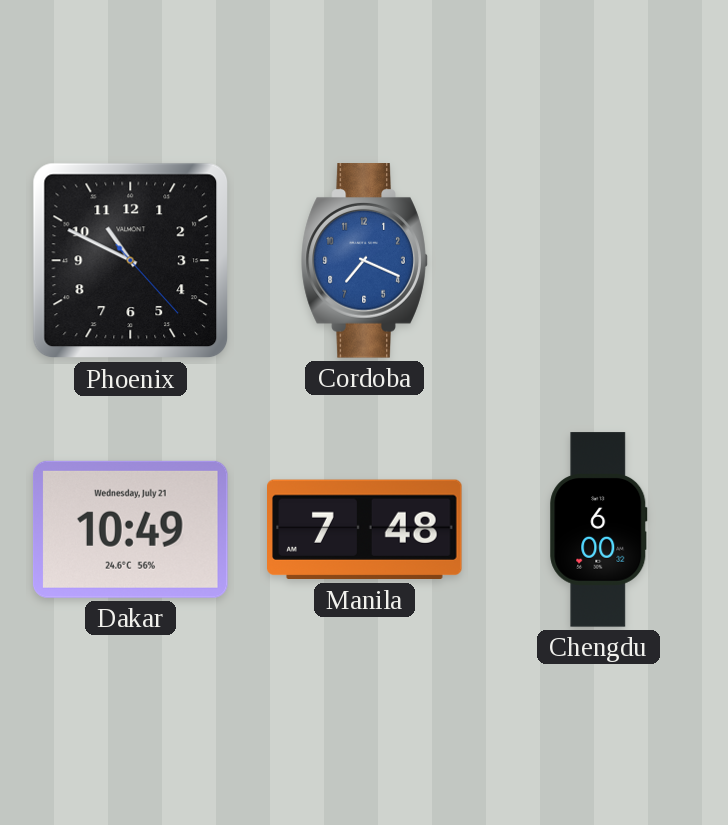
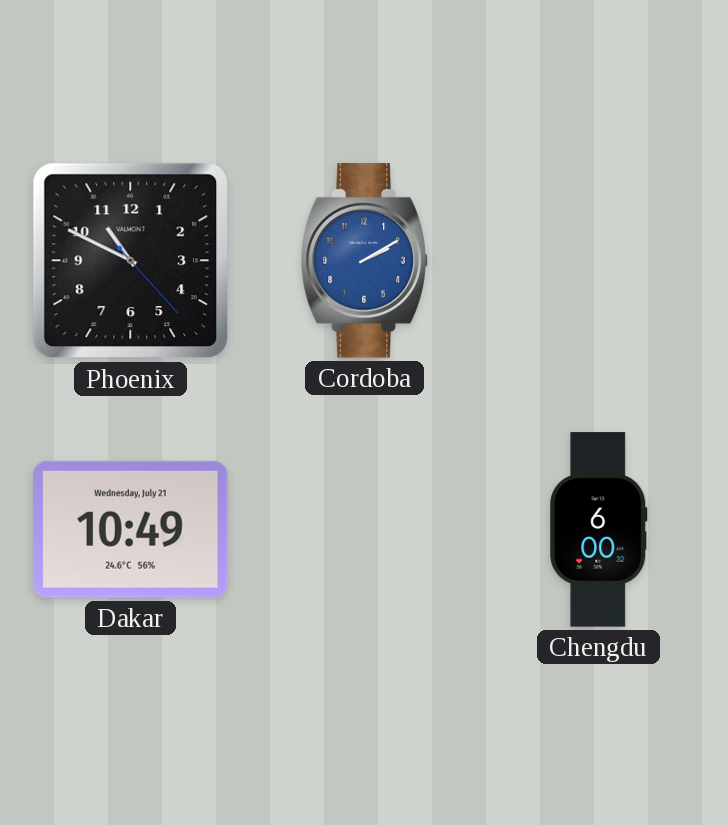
Cordoba: 7:19 -> 2:10 (365, 261)
Manila: 7:48 -> none (365, 530)
